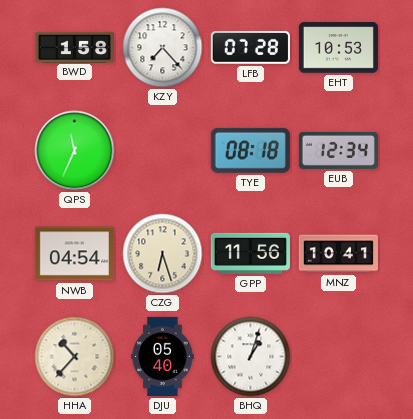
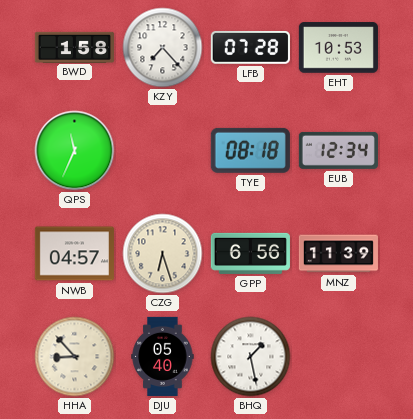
NWB: 04:54 -> 04:57 (74, 254)
GPP: 11:56 -> 6:56 (250, 253)
MNZ: 10:41 -> 11:39 (338, 254)
HHA: 10:37 -> 8:53 (75, 357)
BHQ: 1:03 -> 1:28 (251, 357)
